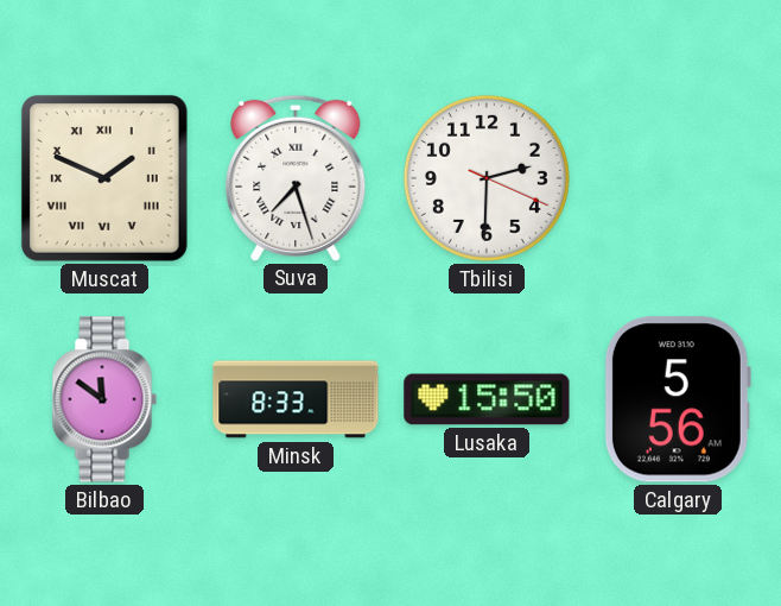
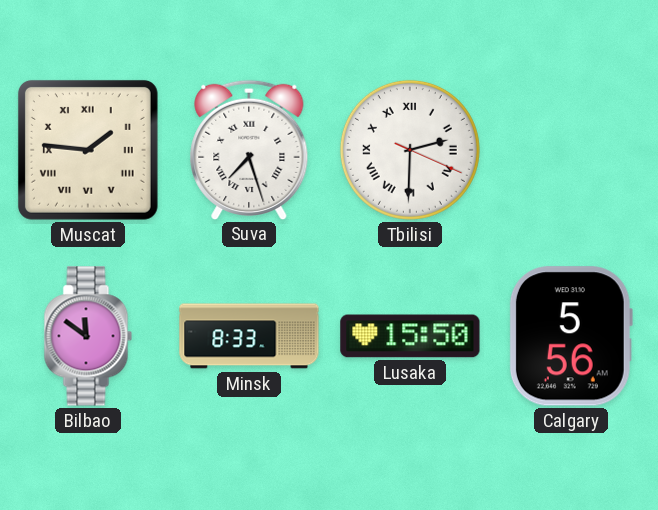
Muscat: 1:49 -> 1:46 (88, 150)
Tbilisi numerals: Arabic -> Roman (410, 150)
